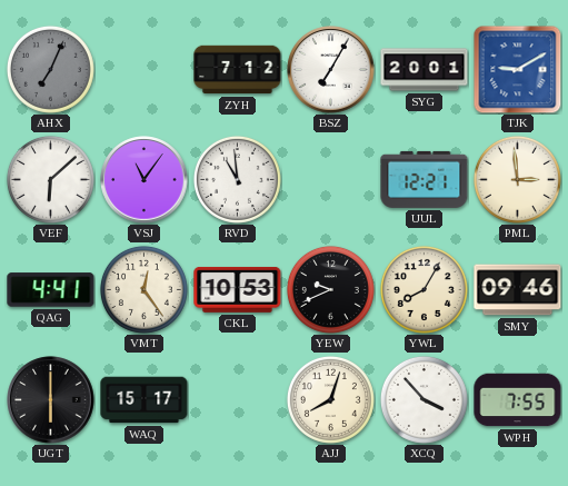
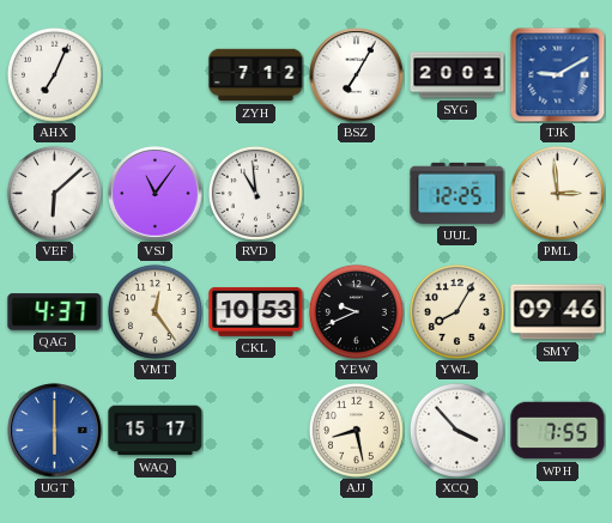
AHX dial: grey -> white (54, 74)
UUL: 12:21 -> 12:25 (458, 193)
QAG: 4:41 -> 4:37 (55, 312)
UGT dial: black -> blue (55, 431)
AJJ: 8:03 -> 8:28 (356, 430)
